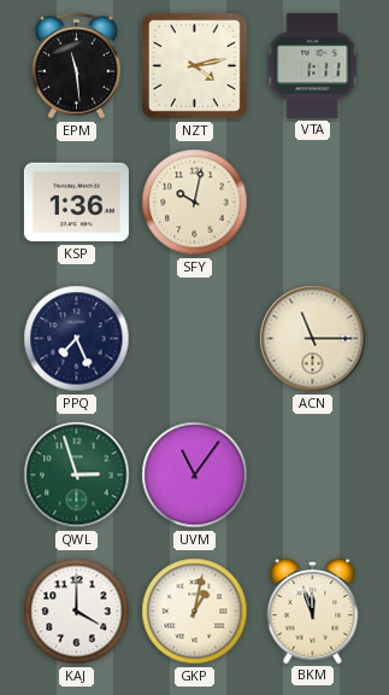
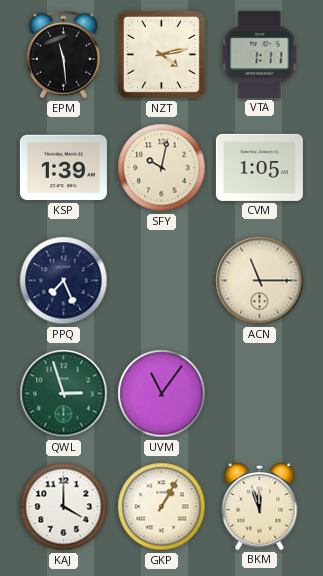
KSP: 1:36 -> 1:39 (63, 168)
CVM: none -> 1:05 (259, 167)
GKP: 1:02 -> 1:05 (162, 507)
